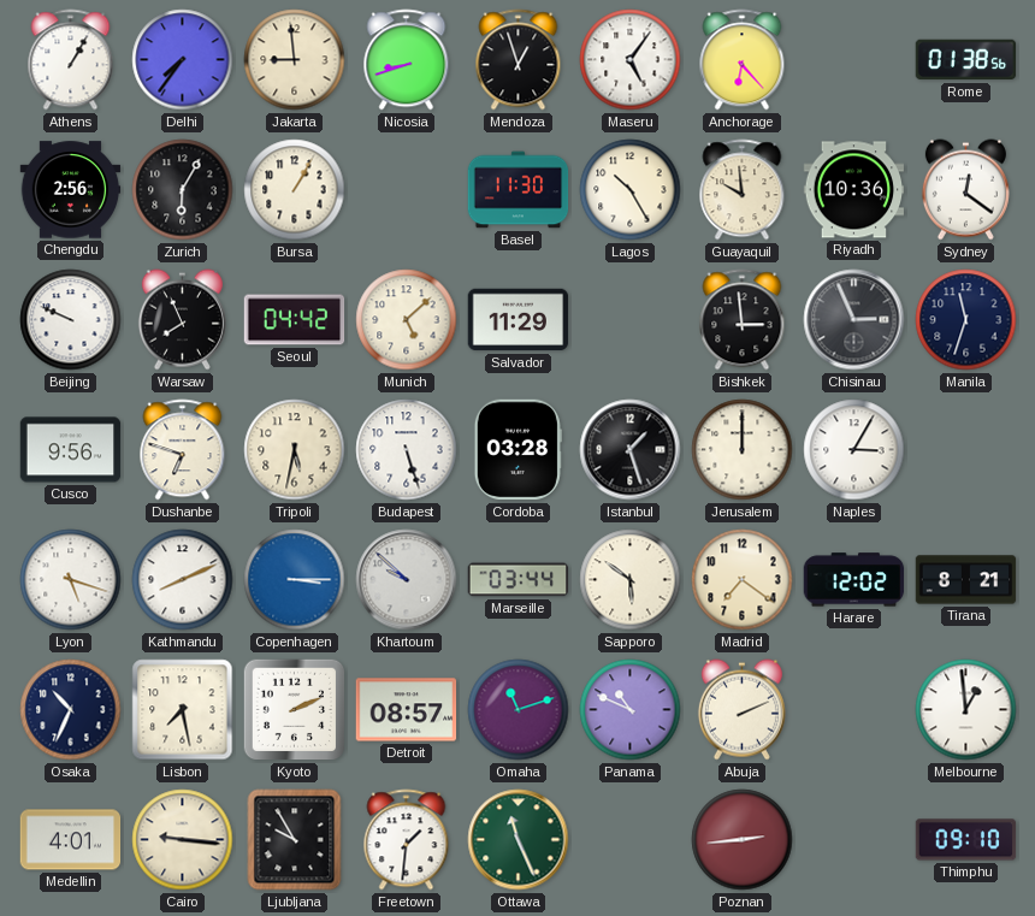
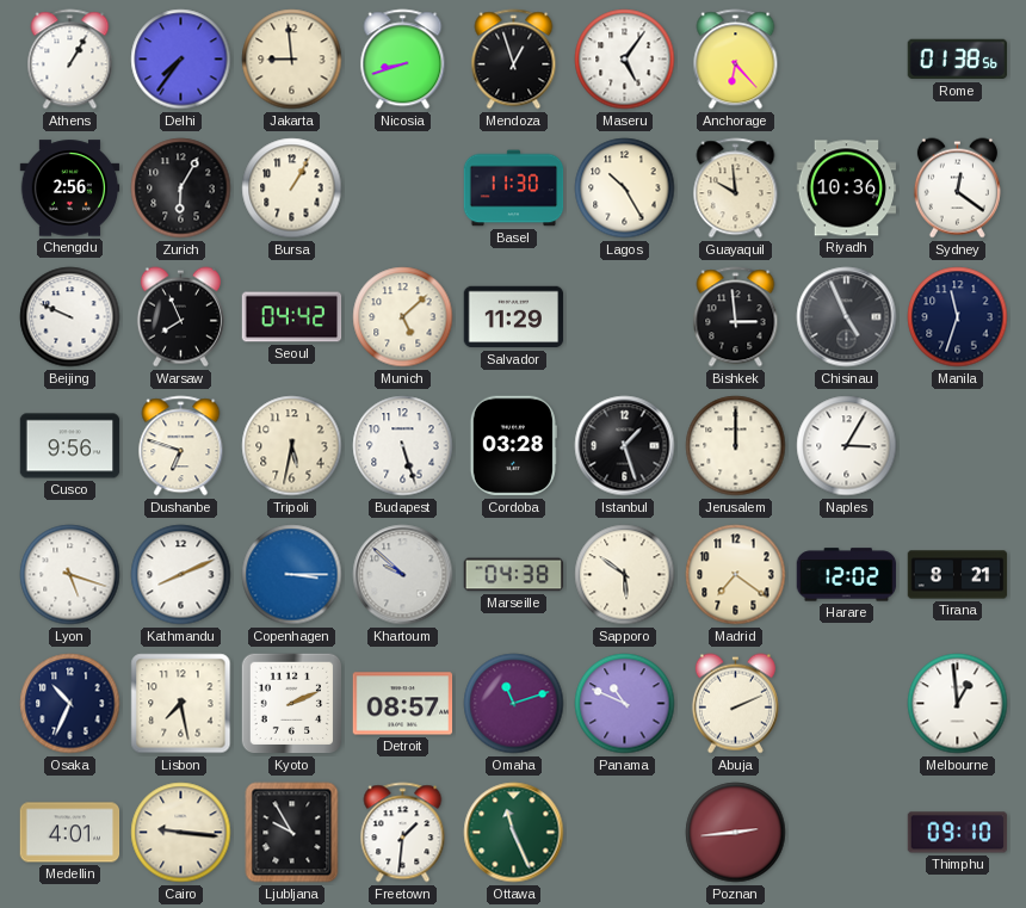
Chisinau: 2:56 -> 4:56 (847, 317)
Marseille: 03:44 -> 04:38 (514, 575)
